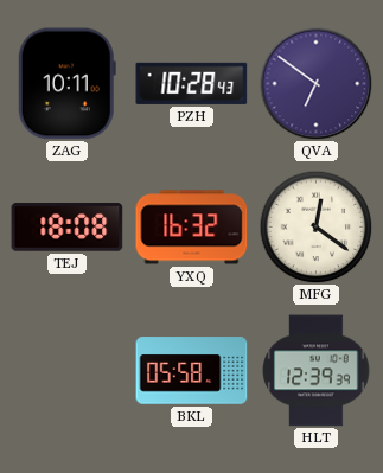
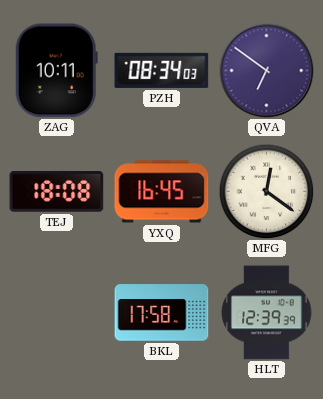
PZH: 10:28 -> 08:34 (162, 70)
YXQ: 16:32 -> 16:45 (162, 192)
BKL: 05:58 -> 17:58 (162, 313)
